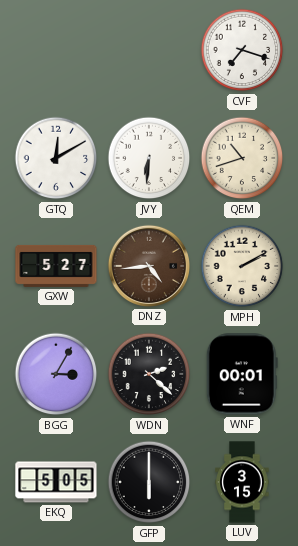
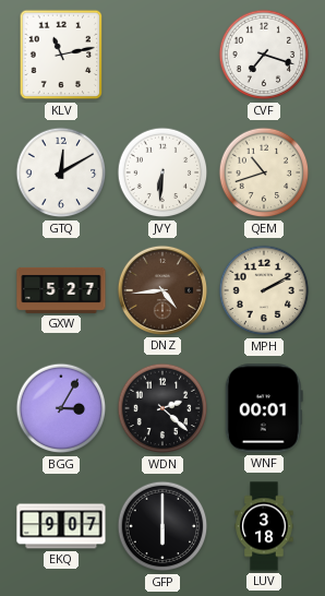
KLV: none -> 11:13 (61, 55)
EKQ: 5:05 -> 9:07 (61, 526)
LUV: 3:15 -> 3:18 (264, 526)
